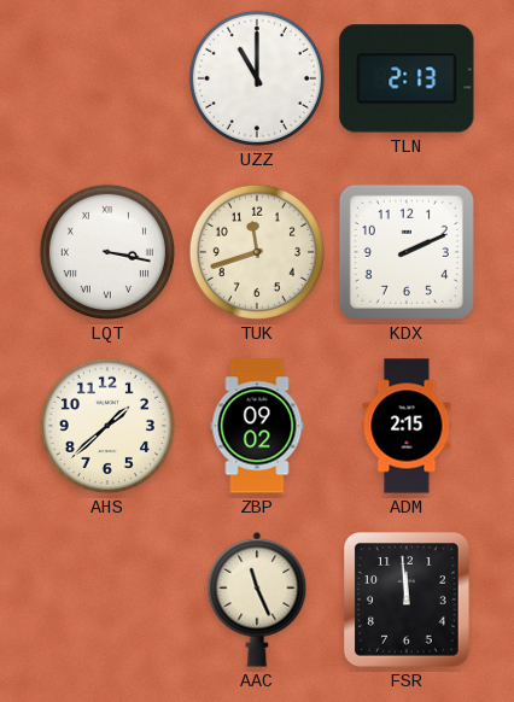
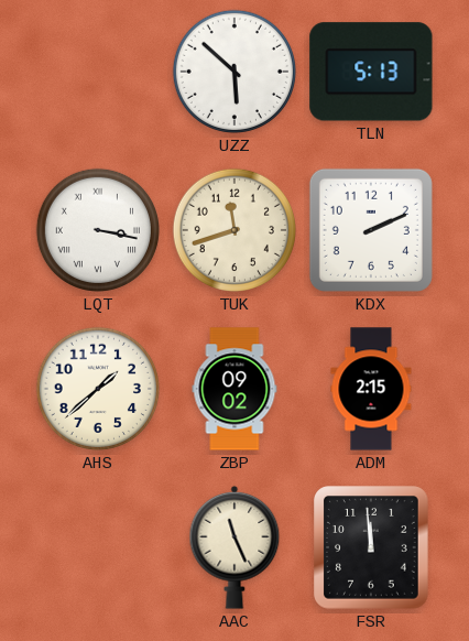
UZZ: 11:00 -> 5:52 (234, 72)
TLN: 2:13 -> 5:13 (371, 72)
